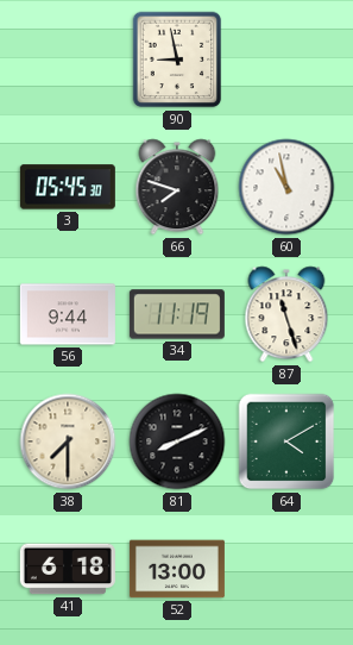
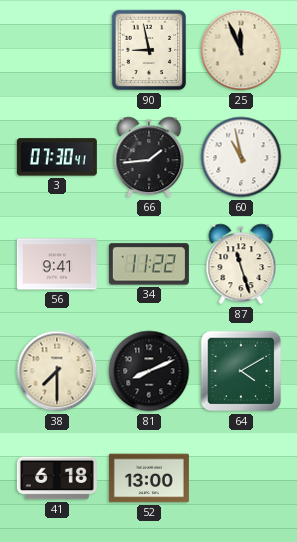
25: none -> 11:56 (241, 50)
3: 05:45 -> 07:30 (57, 157)
66: 7:48 -> 1:44 (149, 157)
56: 9:44 -> 9:41 (57, 264)
34: 11:19 -> 11:22 (149, 264)
